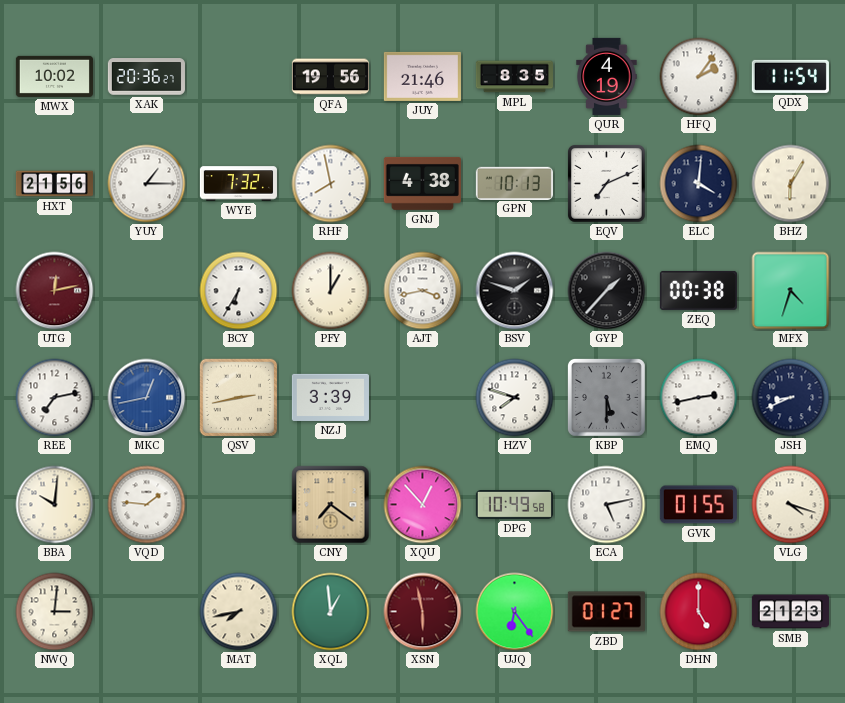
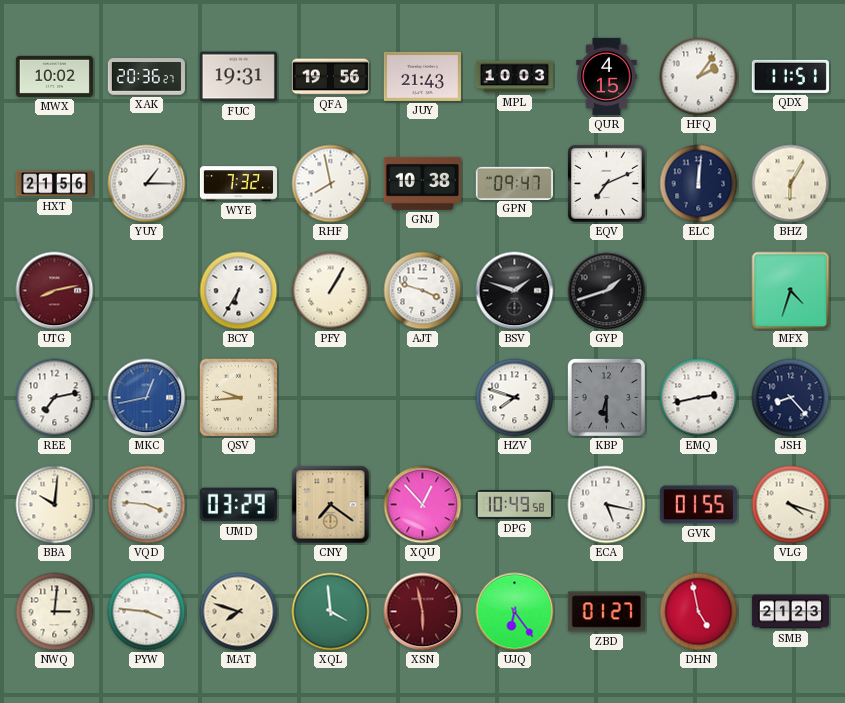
FUC: none -> 19:31 (238, 77)
JUY: 21:46 -> 21:43 (422, 76)
MPL: 8:35 -> 10:03 (514, 77)
QUR: 4:19 -> 4:15 (607, 76)
QDX: 11:54 -> 11:51 (790, 76)
GNJ: 4:38 -> 10:38 (422, 183)
GPN: 10:13 -> 09:47 (514, 183)
ELC: 4:01 -> 12:01 (699, 184)
UTG: 12:13 -> 8:13 (55, 291)
PFY: 1:00 -> 1:05 (331, 291)
AJT: 3:43 -> 3:48 (423, 291)
GYP: 1:37 -> 1:42 (607, 291)
ZEQ: 00:38 -> none (698, 290)
QSV: 2:43 -> 9:44 (239, 398)
NZJ: 3:39 -> none (330, 397)
KBP: 5:30 -> 6:30 (606, 397)
JSH: 8:41 -> 8:23 (791, 398)
VQD: 1:46 -> 3:46 (147, 505)
UMD: none -> 03:29 (238, 505)
ECA: 5:13 -> 5:17 (607, 505)
PYW: none -> 3:46 (147, 612)
MAT: 7:43 -> 7:48 (239, 612)
XQL: 12:59 -> 3:59 (331, 612)
DHN: 5:00 -> 4:58 (699, 612)
